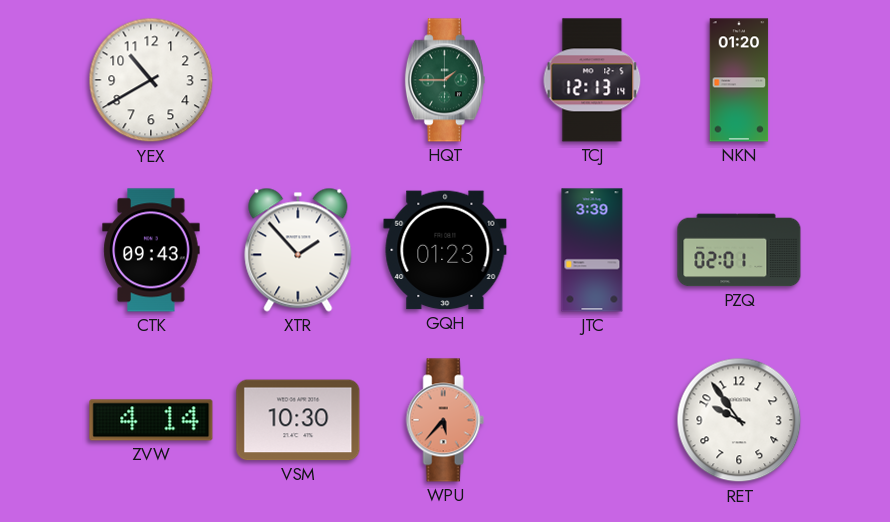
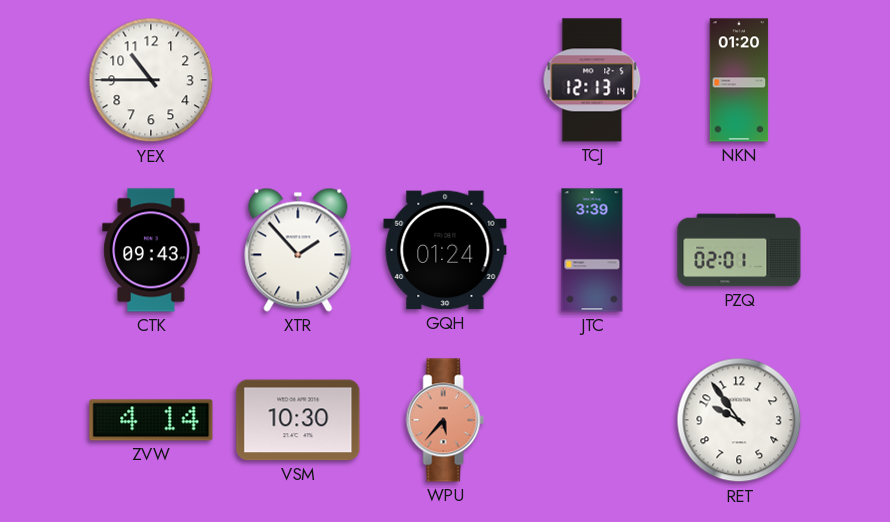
YEX: 10:40 -> 10:45 (151, 80)
HQT: 1:45 -> none (445, 80)
GQH: 01:23 -> 01:24 (445, 250)
